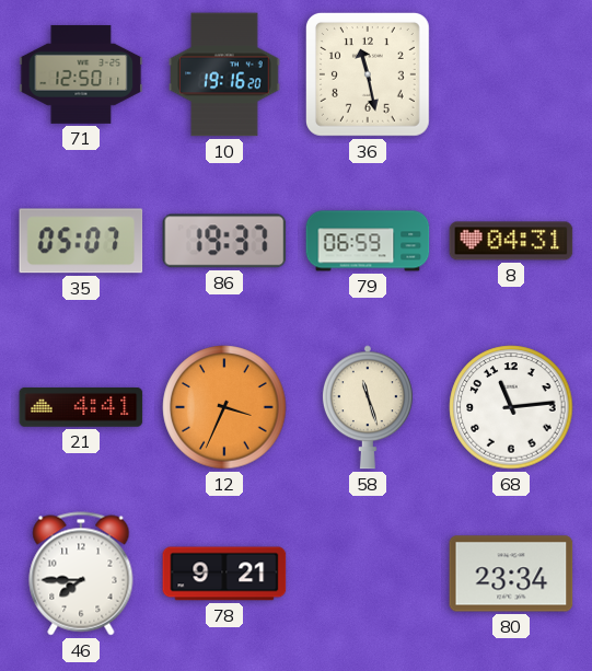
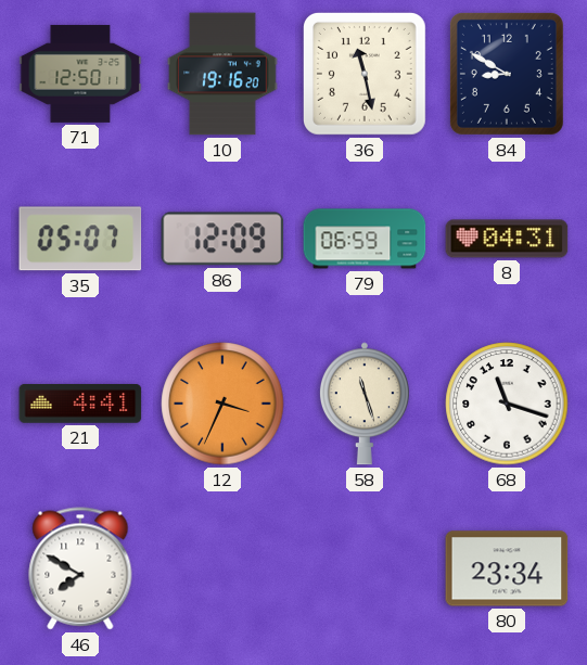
84: none -> 8:50 (507, 74)
86: 19:37 -> 12:09 (222, 239)
68: 11:14 -> 11:18 (507, 404)
46: 7:45 -> 7:50 (80, 568)
78: 9:21 -> none (224, 574)
